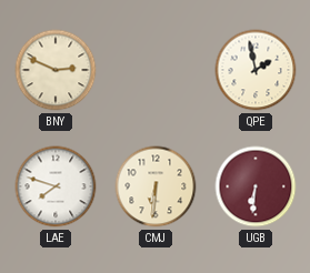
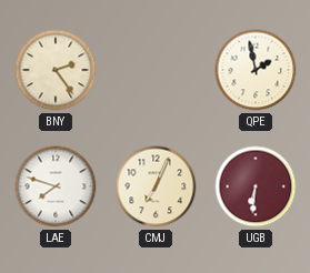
BNY: 2:49 -> 2:24 (56, 70)
CMJ: 6:31 -> 7:04 (156, 186)
